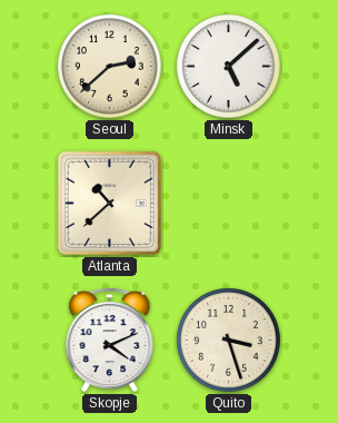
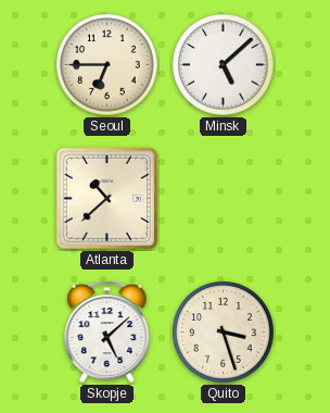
Seoul: 2:38 -> 6:45 (107, 65)
Skopje: 4:11 -> 5:08 (107, 331)
